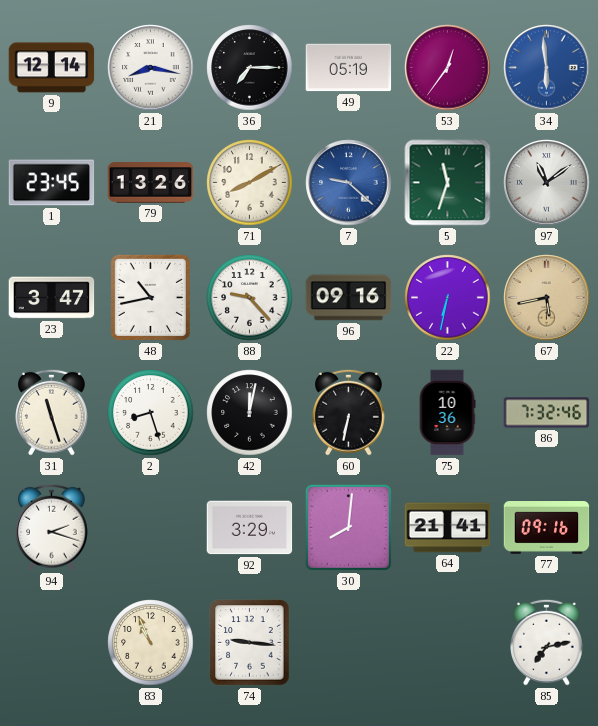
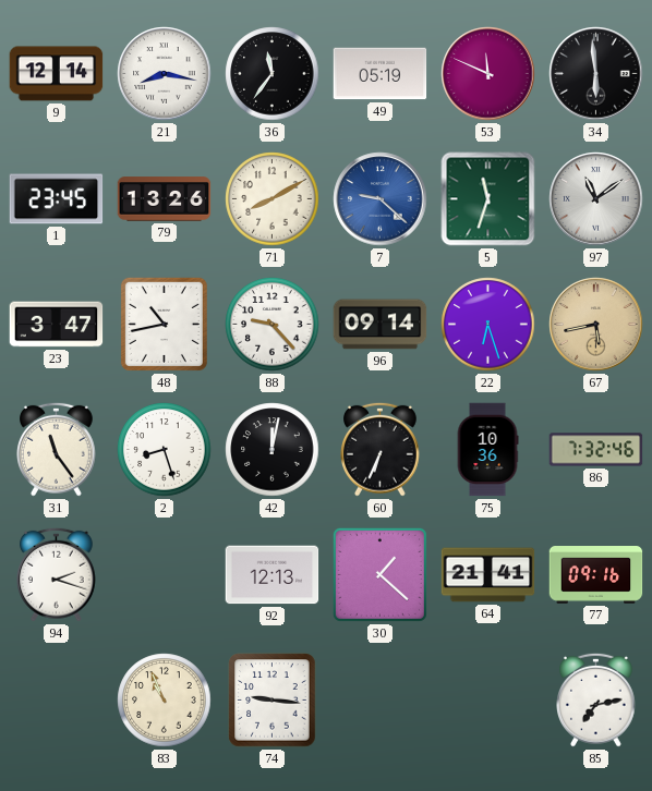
36: 7:15 -> 11:36 (273, 74)
53: 12:36 -> 11:49 (488, 74)
34 dial: blue -> black (596, 74)
96: 09:16 -> 09:14 (381, 325)
22: 6:32 -> 6:27 (488, 325)
31: 11:27 -> 11:24 (57, 449)
60: 6:32 -> 6:34 (381, 449)
92: 3:29 -> 12:13 (273, 575)
30: 8:01 -> 1:22 (379, 574)
